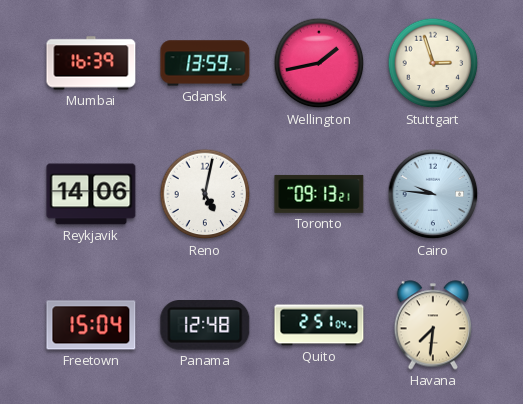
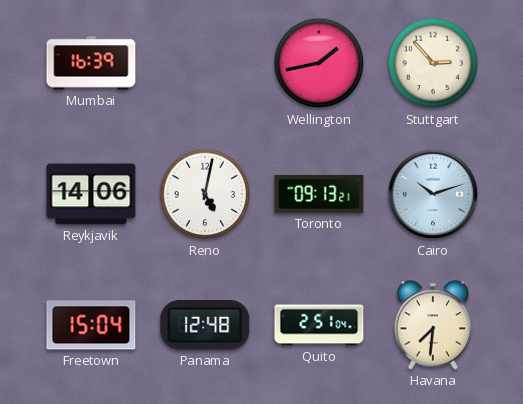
Gdansk: 13:59 -> none (205, 63)
Stuttgart: 2:57 -> 2:53 (433, 63)
Cairo: 9:46 -> 10:12 (433, 194)
